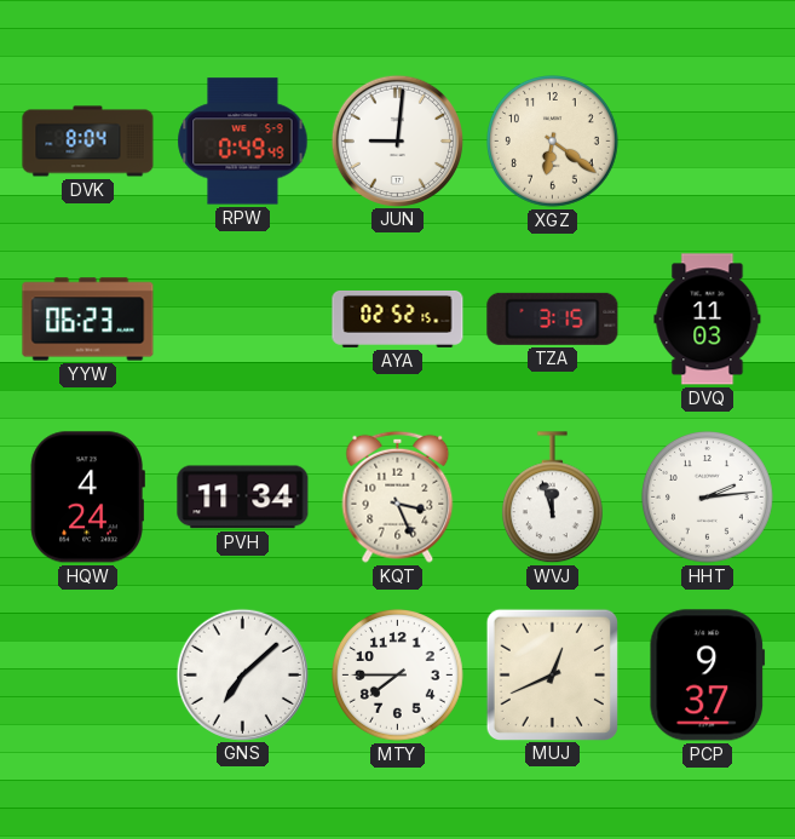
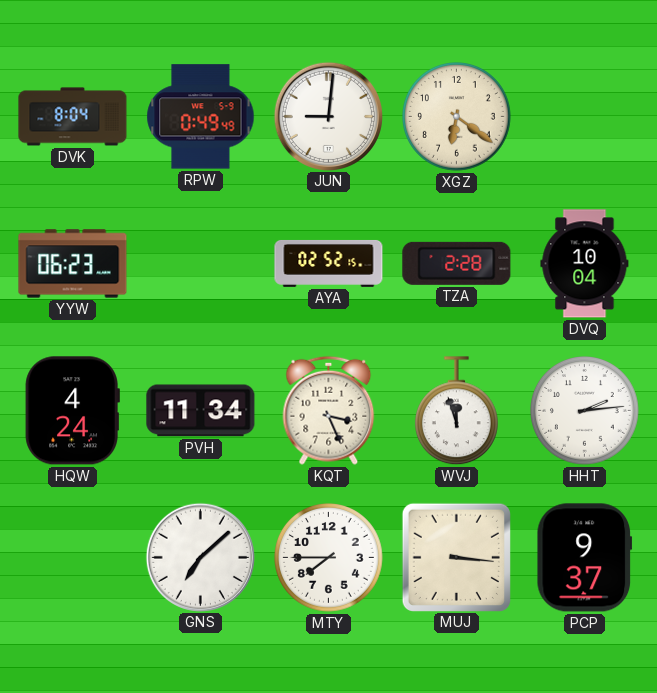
TZA: 3:15 -> 2:28 (457, 263)
DVQ: 11:03 -> 10:04 (585, 264)
MUJ: 12:41 -> 3:16 (456, 557)
